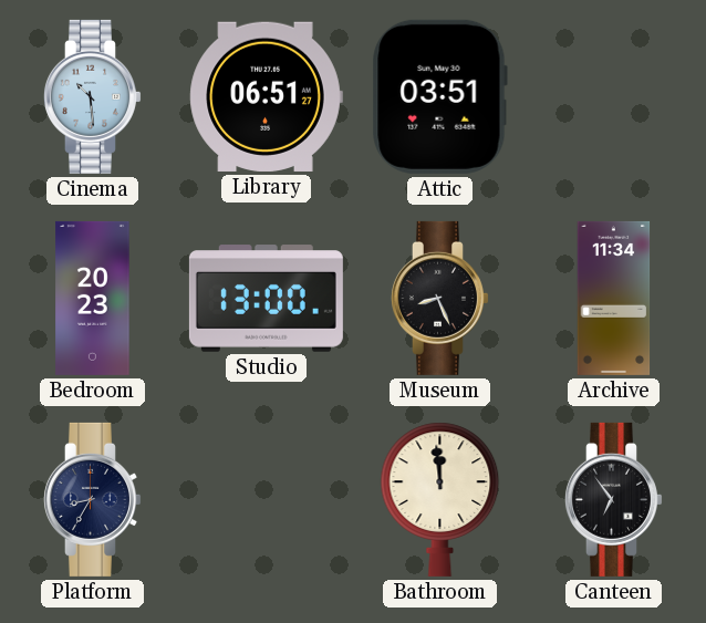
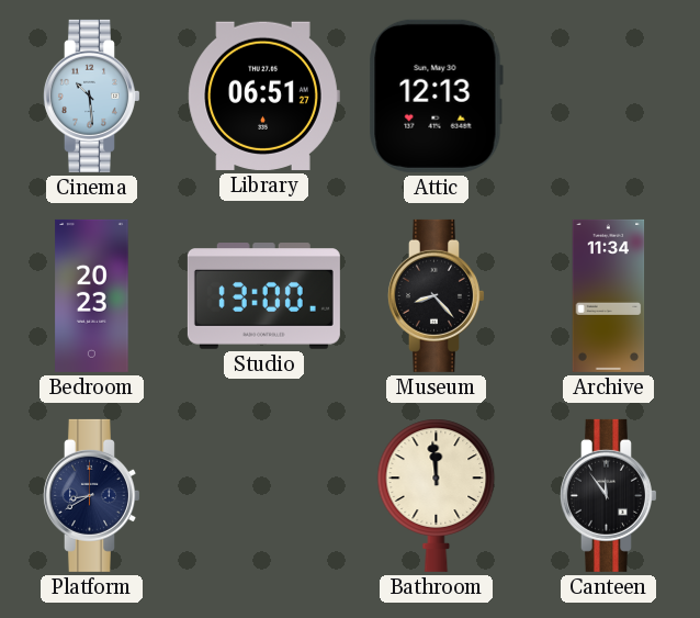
Attic: 03:51 -> 12:13 (436, 95)
Museum: 8:26 -> 8:23 (436, 295)
Platform: 8:35 -> 8:40 (91, 495)
Canteen: 6:54 -> 11:54 (608, 495)
